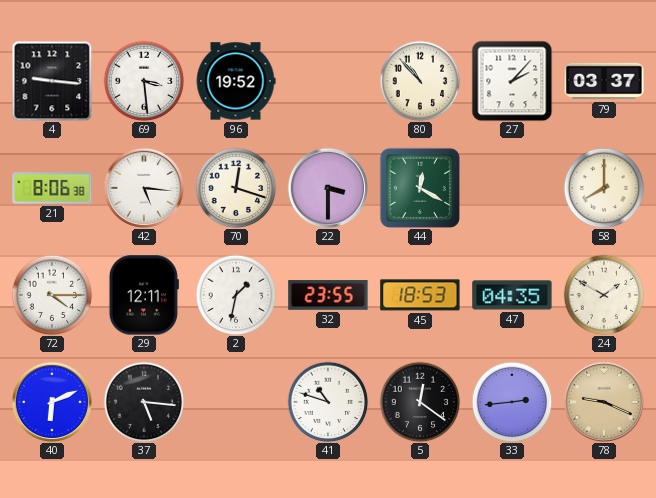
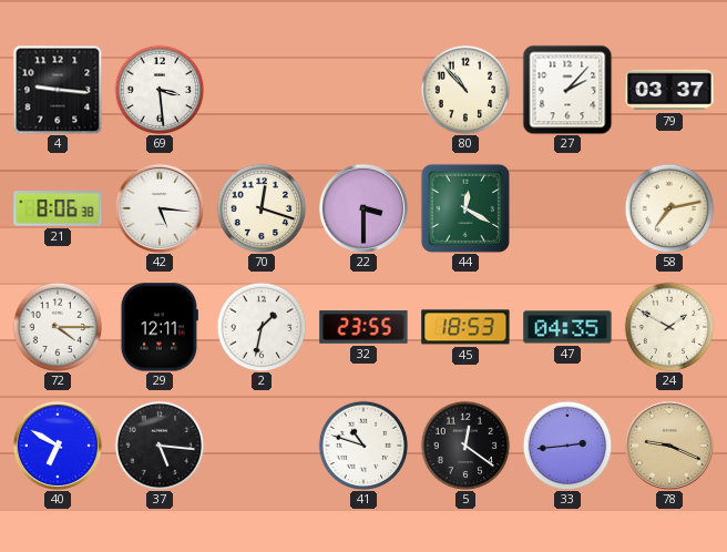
96: 19:52 -> none (236, 81)
58: 8:00 -> 7:13 (669, 208)
40: 6:11 -> 6:50 (58, 446)
